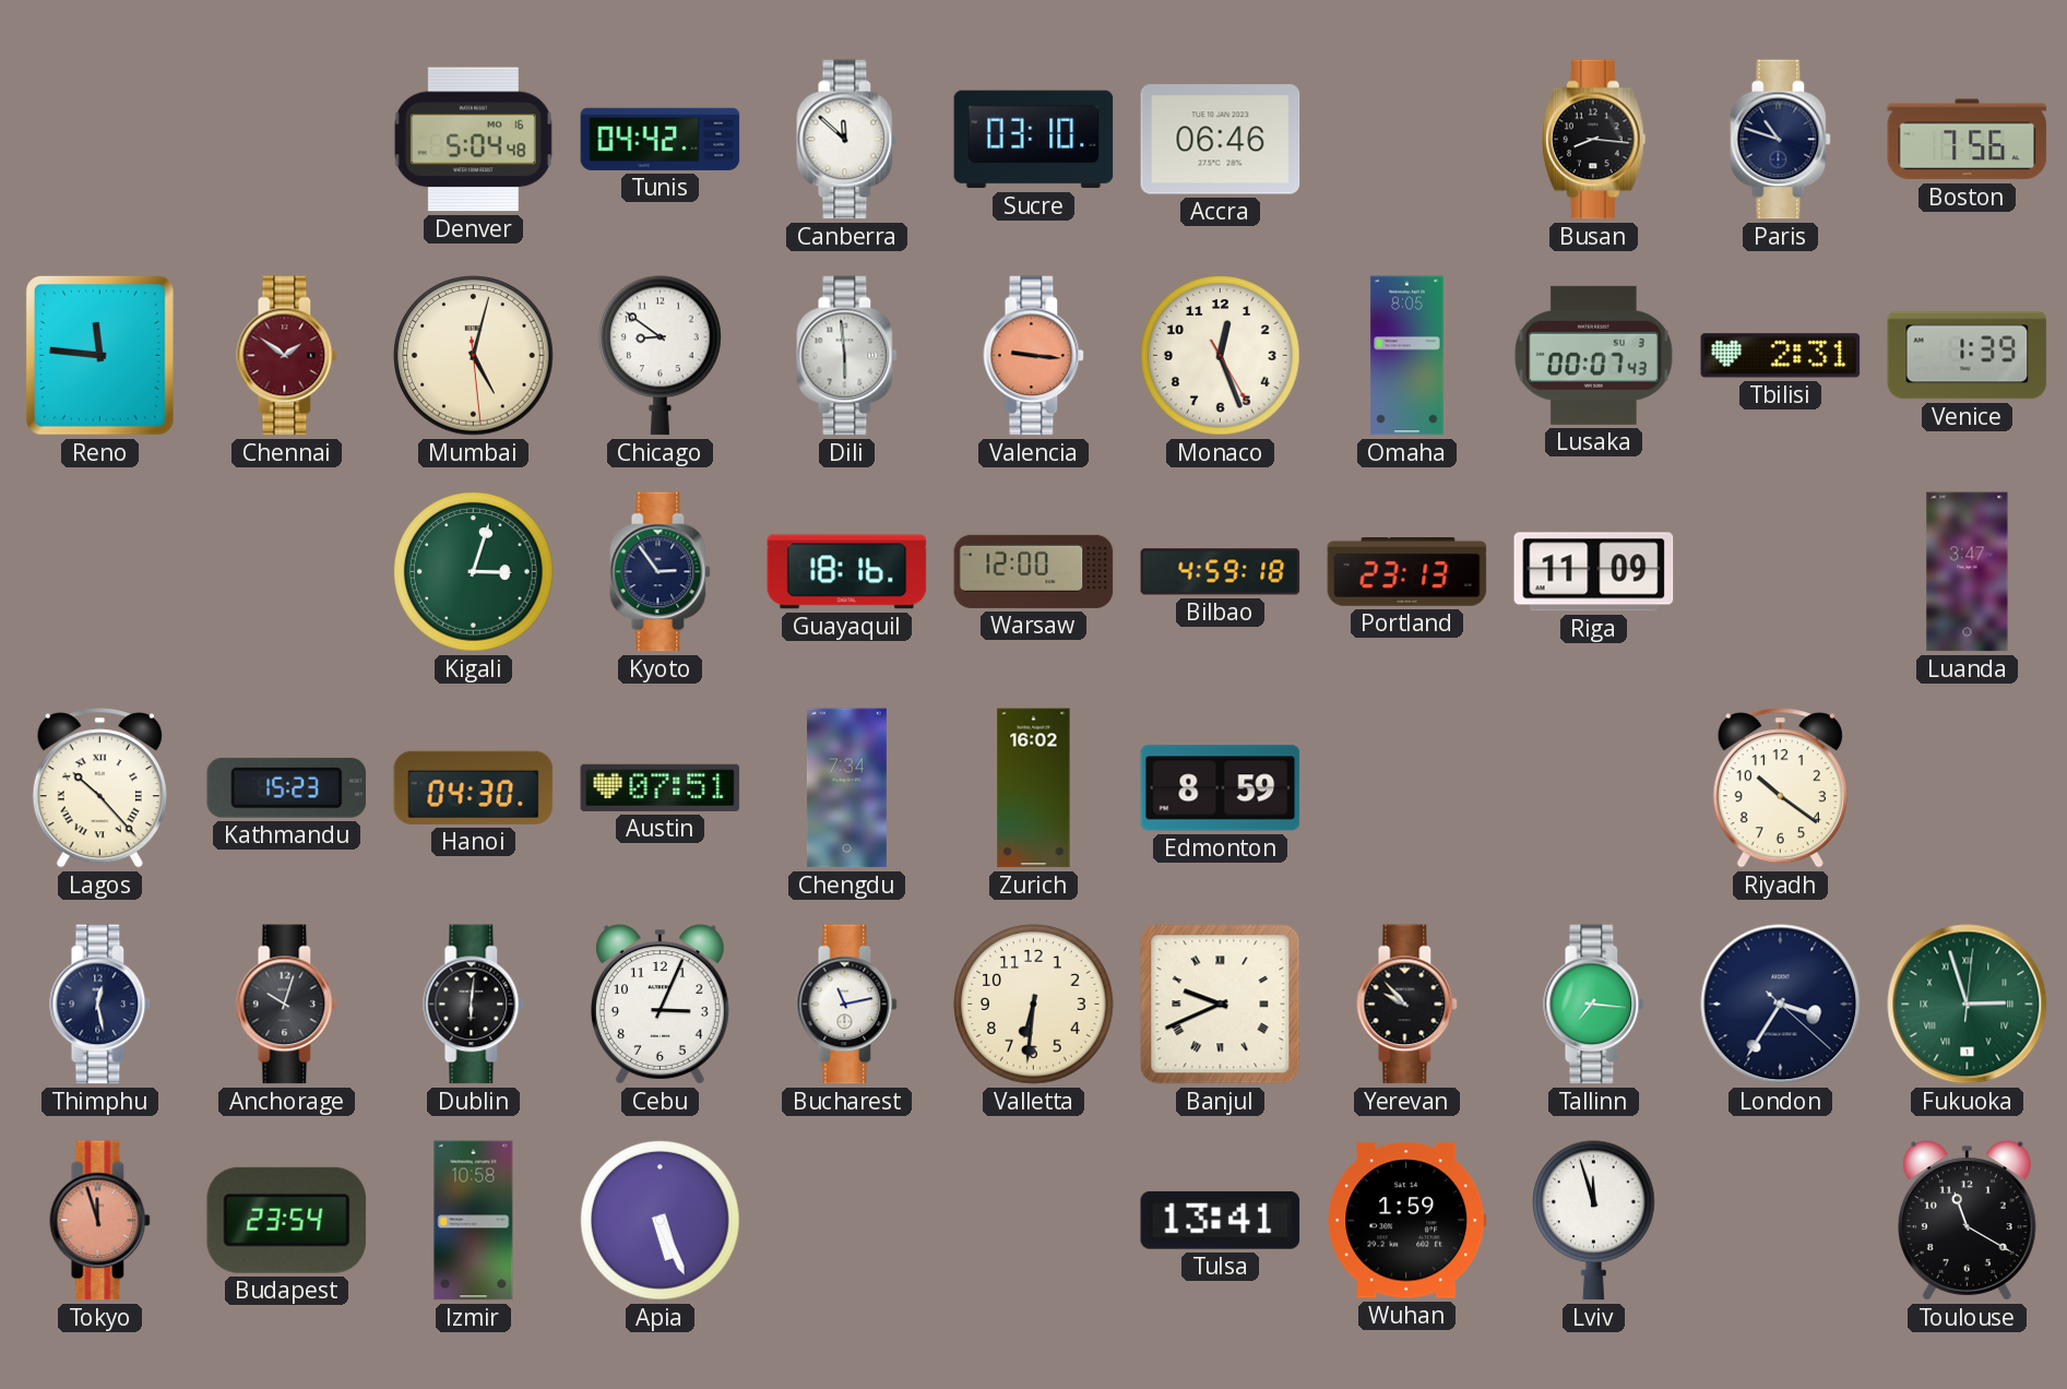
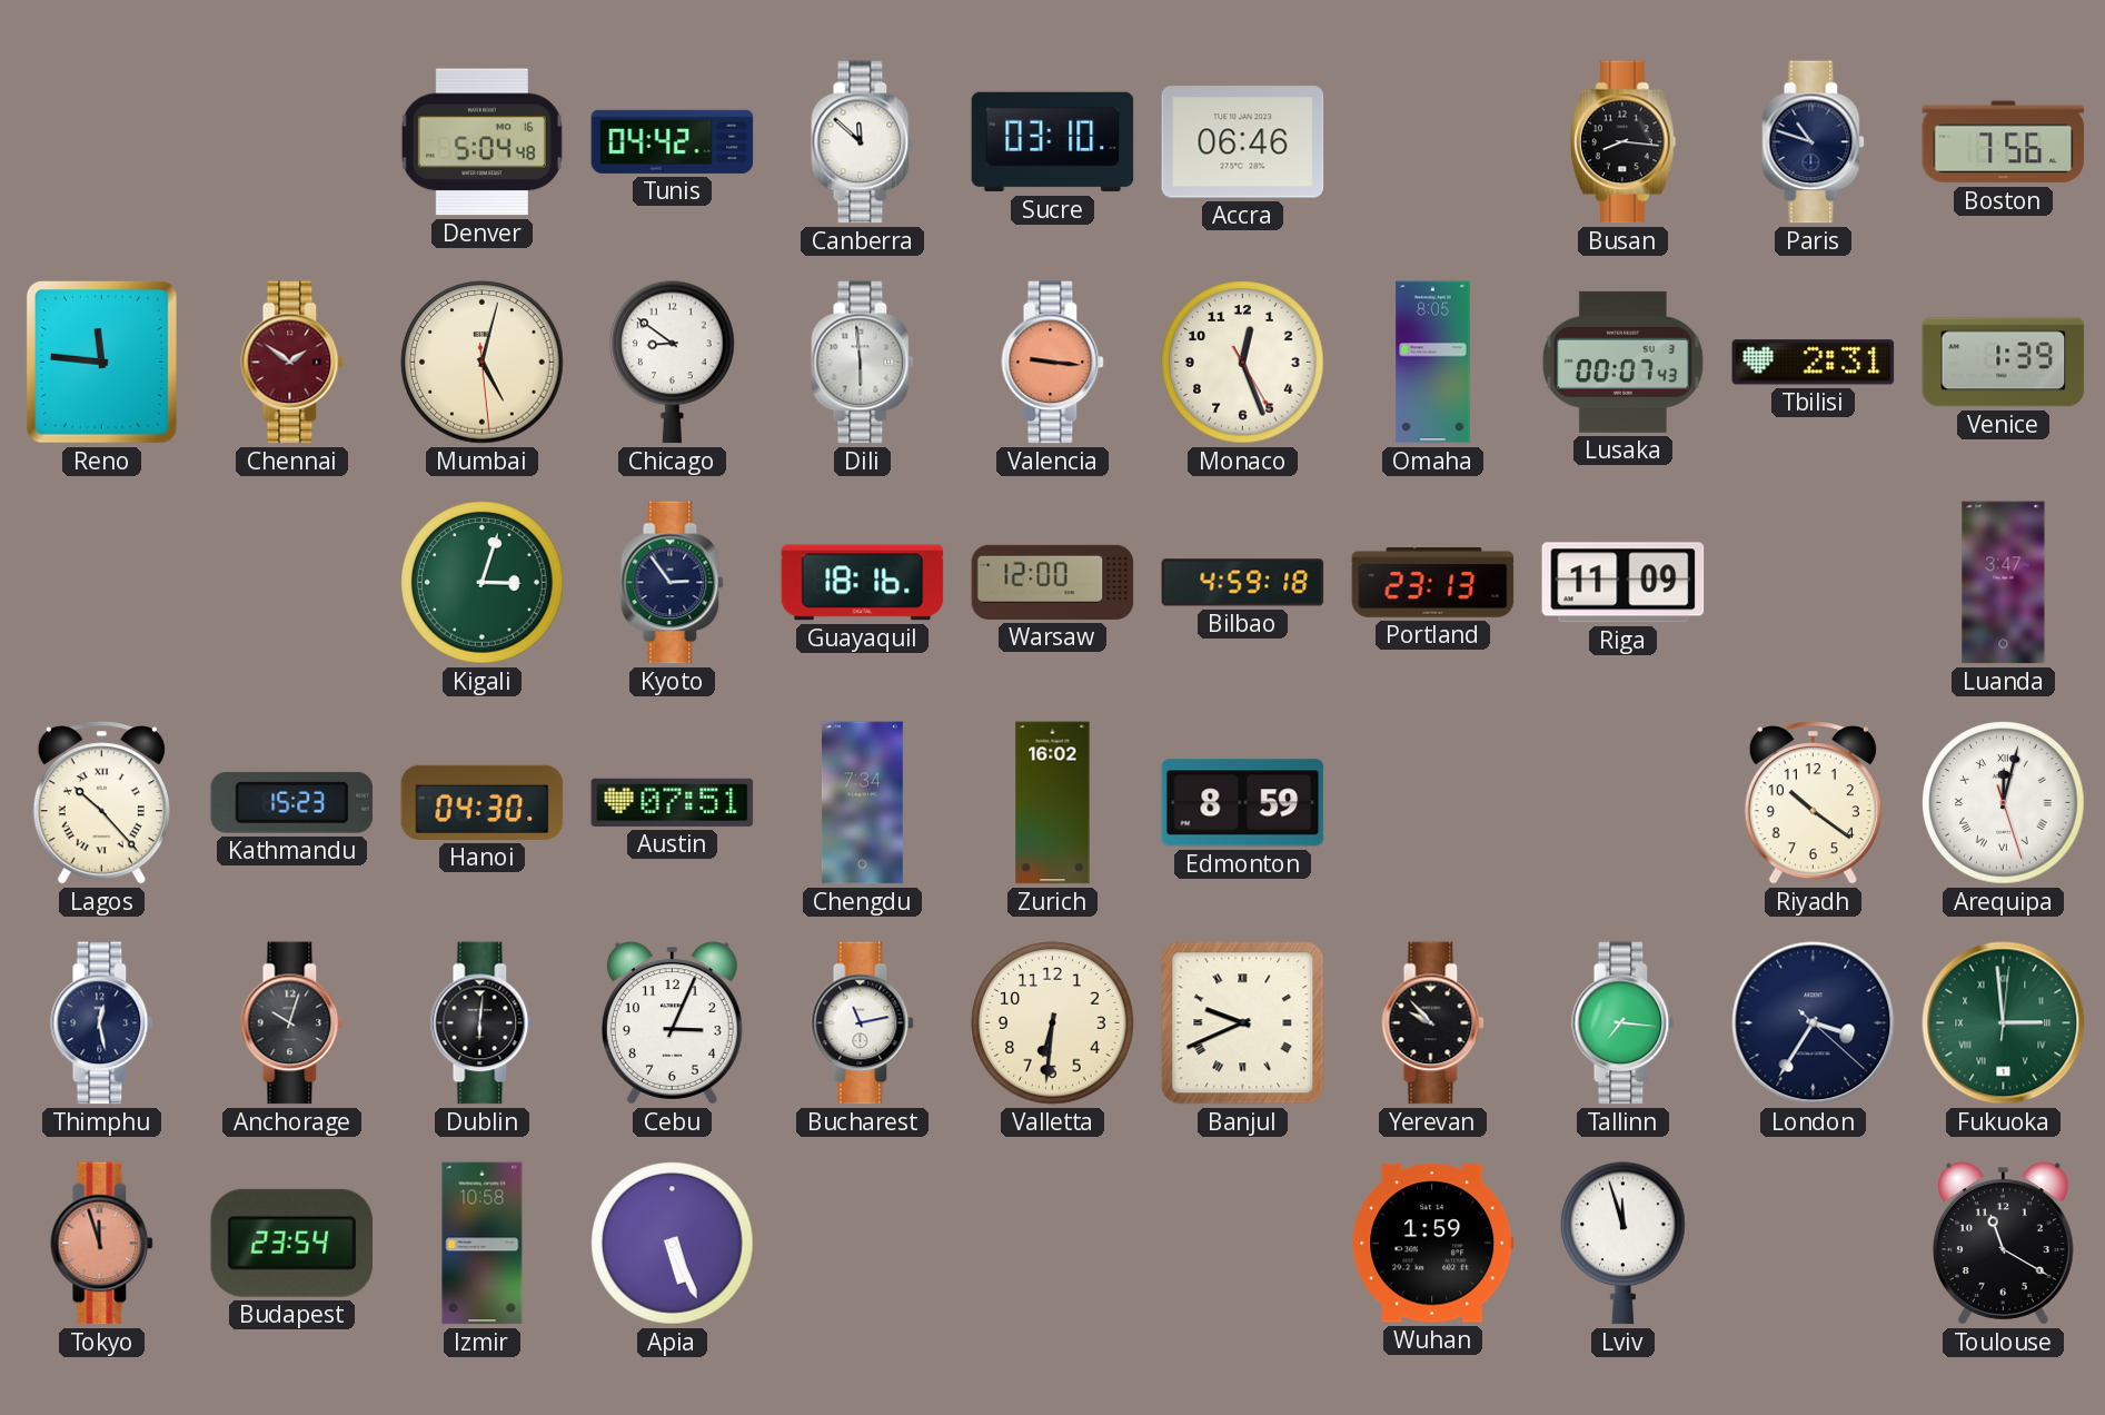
Arequipa: none -> 12:02 (2004, 803)
Fukuoka: 2:57 -> 2:59 (2004, 1023)
Tulsa: 13:41 -> none (1221, 1220)
